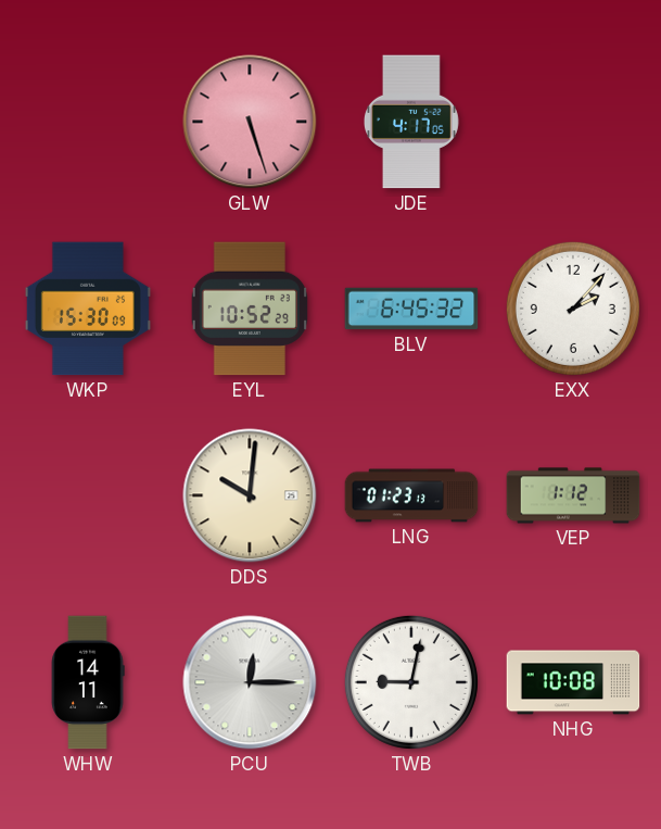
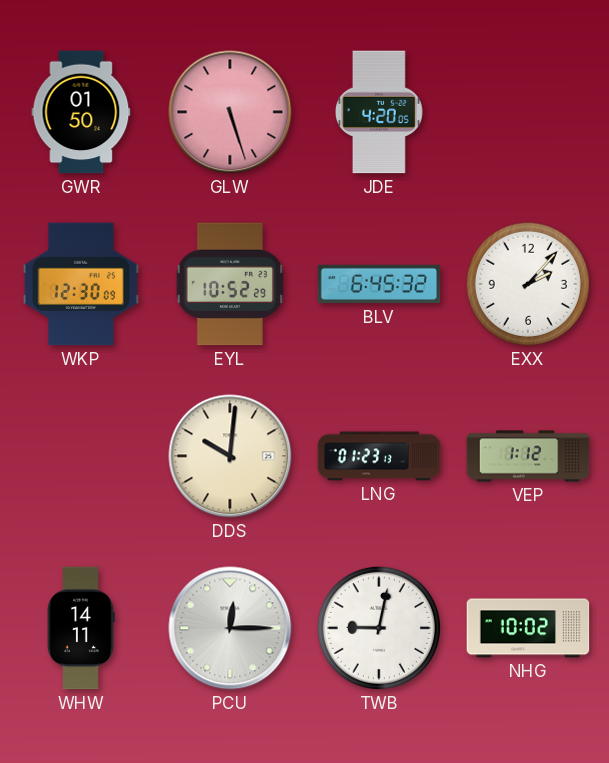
GWR: none -> 01:50 (81, 112)
JDE: 4:17 -> 4:20 (379, 112)
WKP: 15:30 -> 12:30 (81, 284)
NHG: 10:08 -> 10:02 (528, 628)
